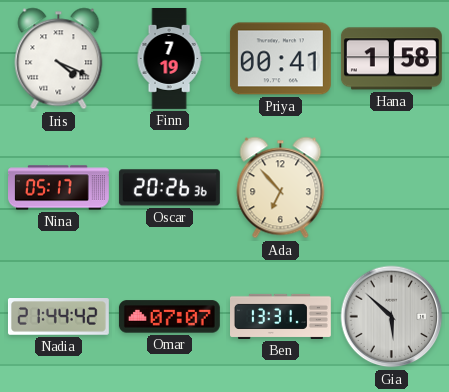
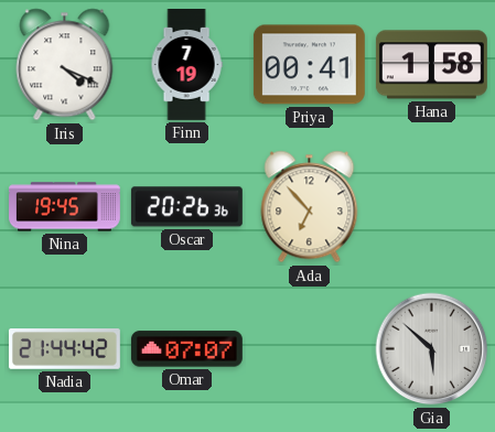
Nina: 05:17 -> 19:45 (65, 207)
Ben: 13:31 -> none (281, 316)
